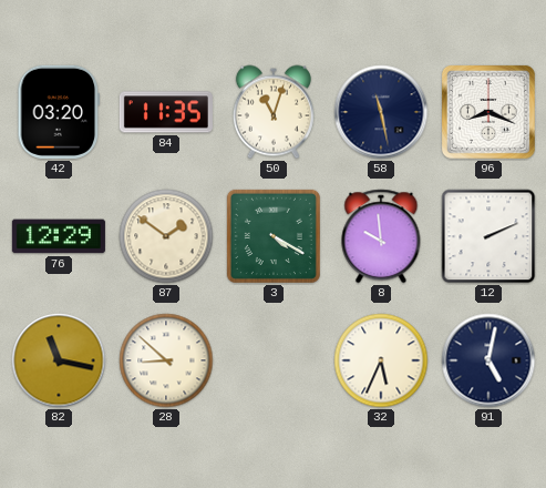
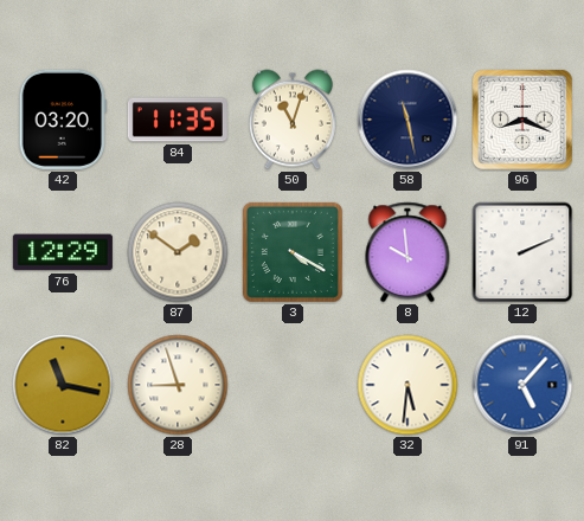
28: 8:52 -> 8:57 (178, 385)
32: 5:34 -> 5:31 (407, 385)
91: 5:02 -> 5:07 (522, 385)
91 dial: navy -> blue (522, 385)
